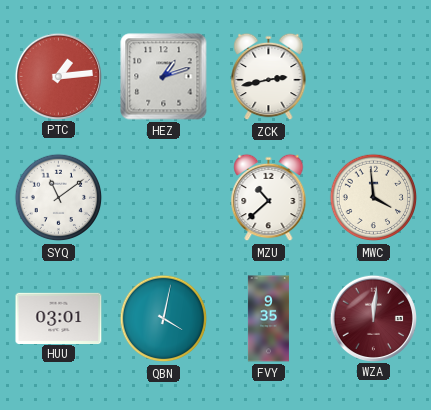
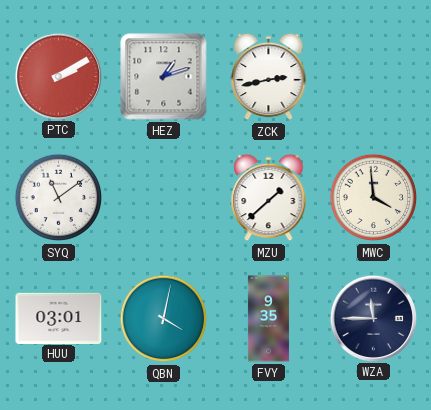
PTC: 1:14 -> 2:10 (58, 76)
MZU: 10:38 -> 1:38 (269, 198)
WZA: 12:01 -> 11:45 (373, 318)
WZA dial: burgundy -> navy (373, 318)
